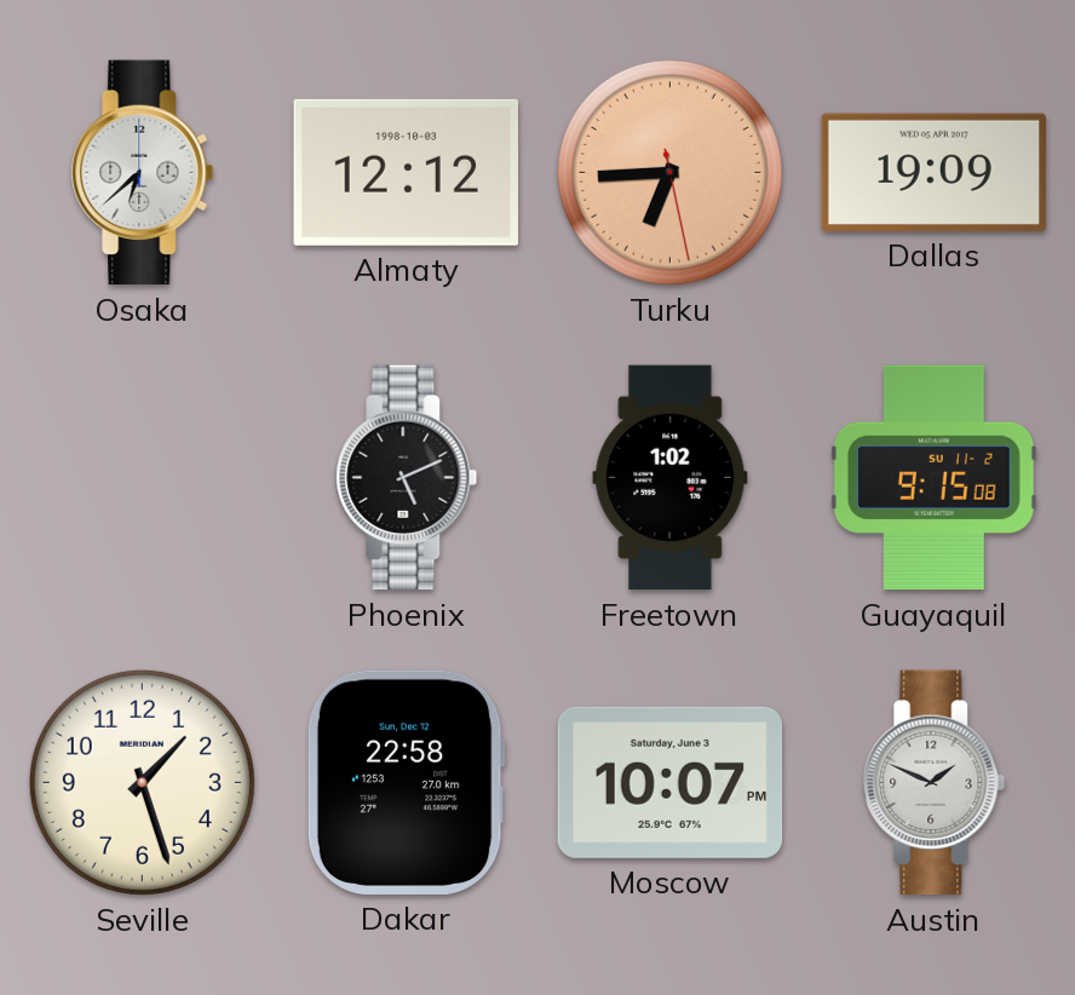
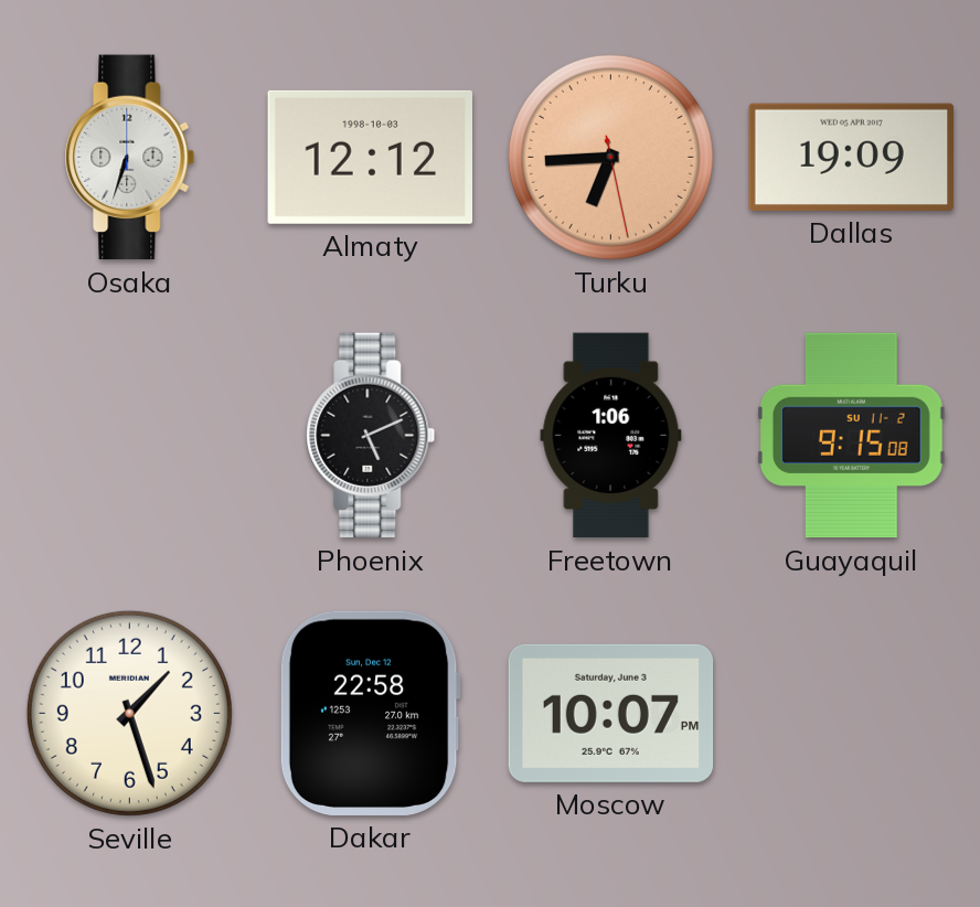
Osaka: 6:38 -> 6:33 (130, 158)
Freetown: 1:02 -> 1:06 (611, 436)
Austin: 1:49 -> none (935, 783)
